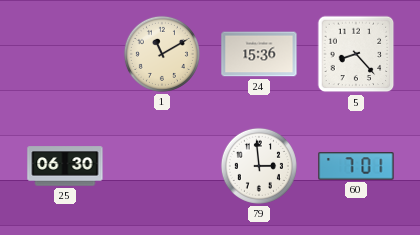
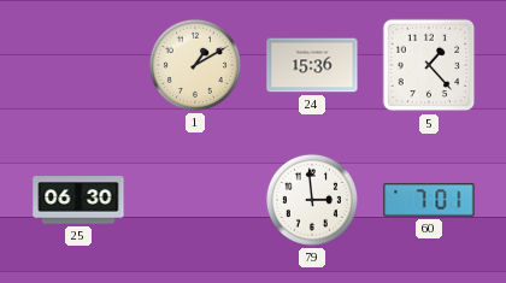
1: 11:10 -> 1:10 (195, 65)
5: 8:23 -> 1:23 (429, 65)
